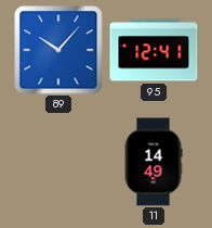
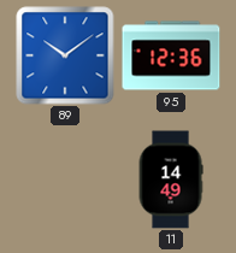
89: 10:07 -> 10:09 (65, 55)
95: 12:41 -> 12:36 (171, 55)
